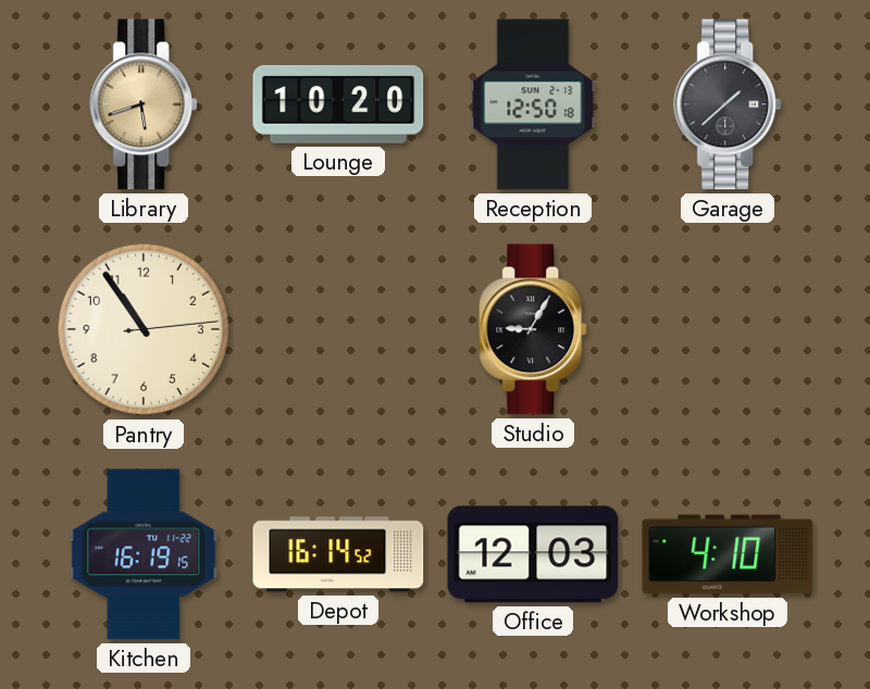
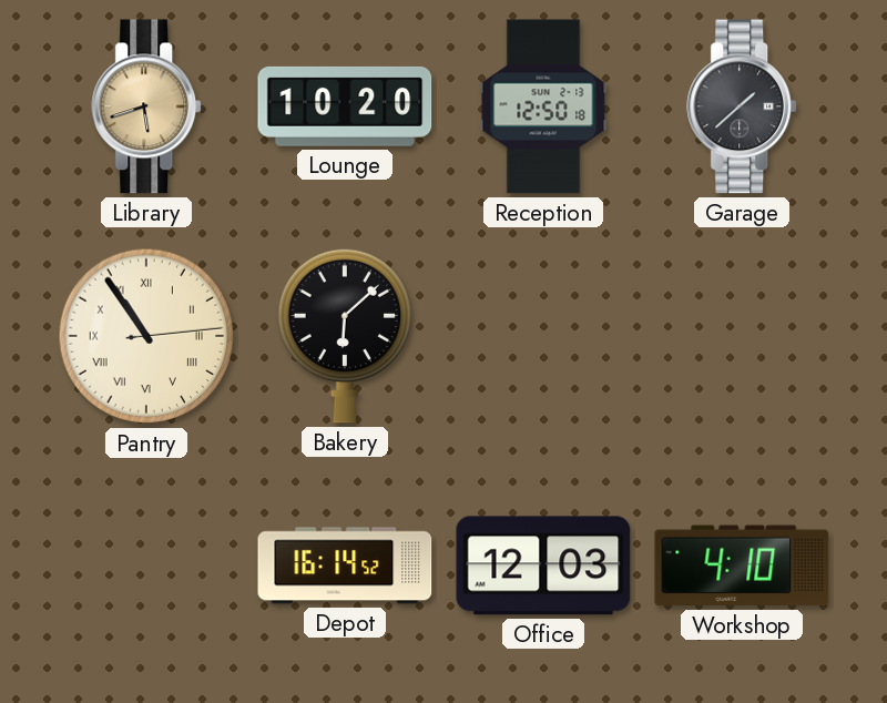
Pantry numerals: Arabic -> Roman (146, 336)
Bakery: none -> 6:08 (344, 336)
Studio: 9:05 -> none (534, 329)
Kitchen: 16:19 -> none (144, 554)
